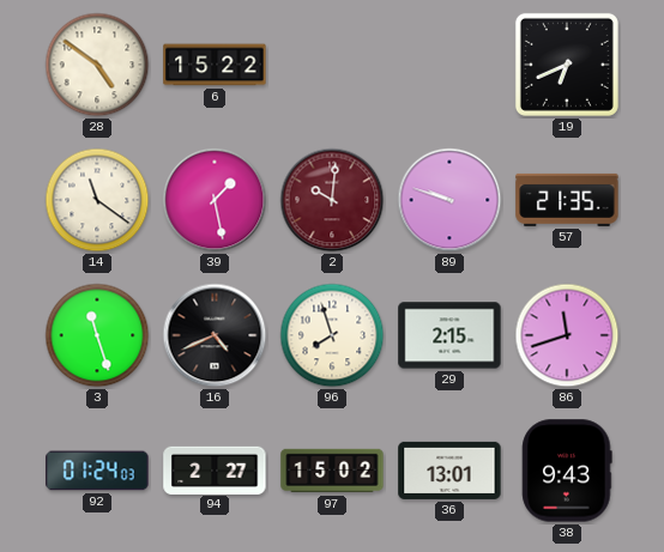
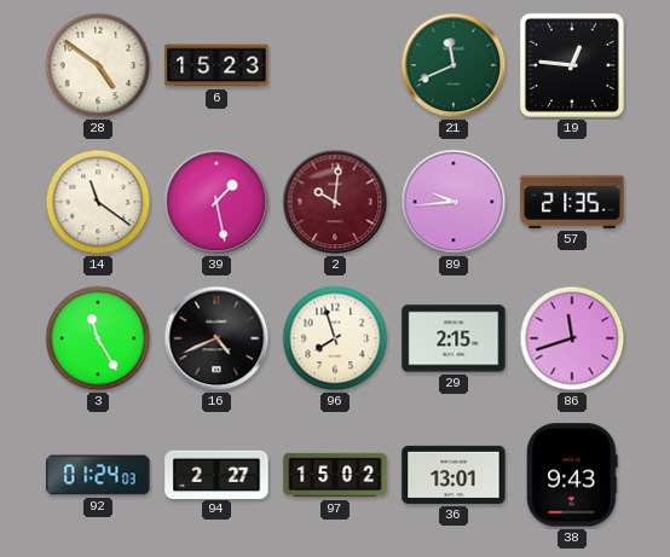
6: 15:22 -> 15:23 (216, 65)
21: none -> 11:41 (454, 65)
19: 6:41 -> 12:46 (572, 65)
89: 9:48 -> 9:44 (454, 202)
3: 11:27 -> 11:25 (98, 338)
